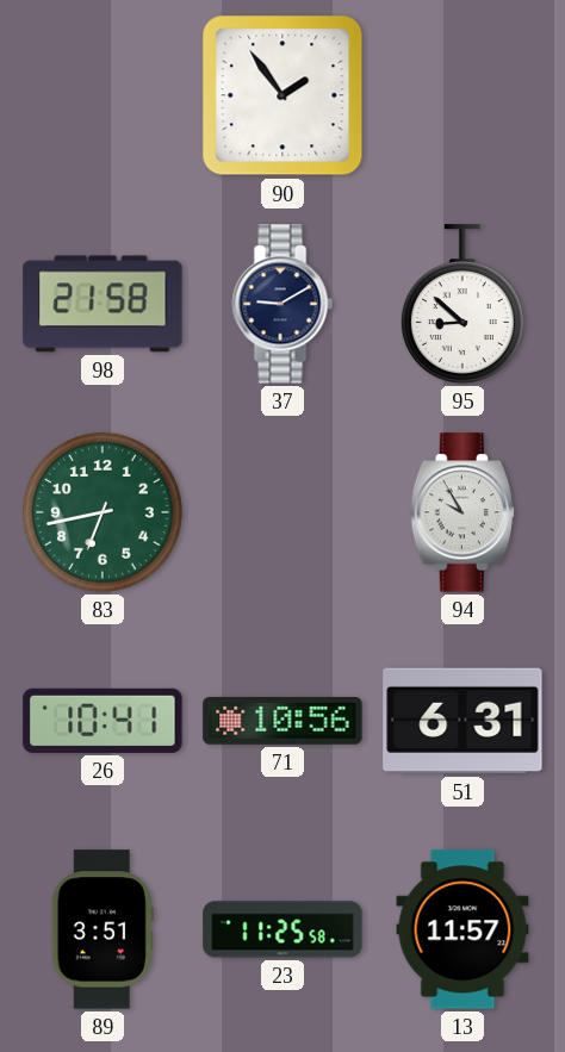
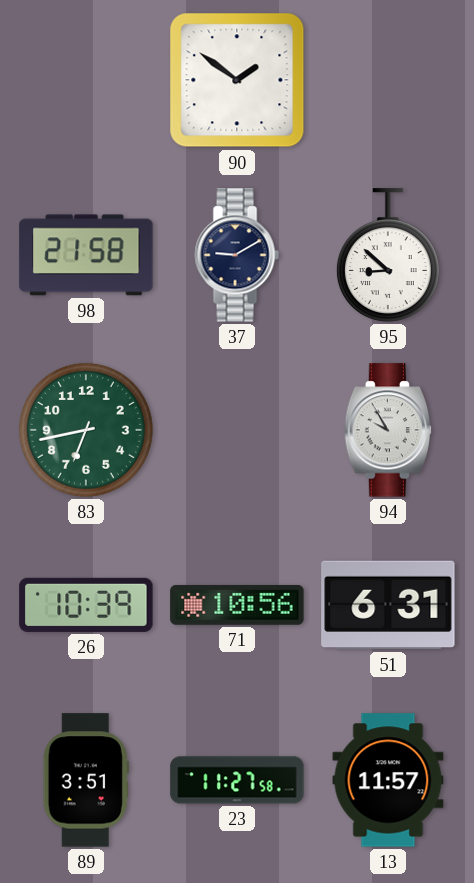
90: 1:54 -> 1:51 (237, 80)
26: 10:41 -> 10:39 (86, 605)
23: 11:25 -> 11:27 (237, 780)
